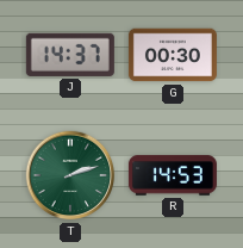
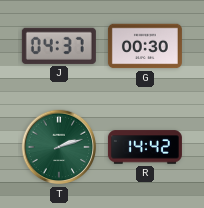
J: 14:37 -> 04:37 (59, 46)
R: 14:53 -> 14:42 (145, 147)
